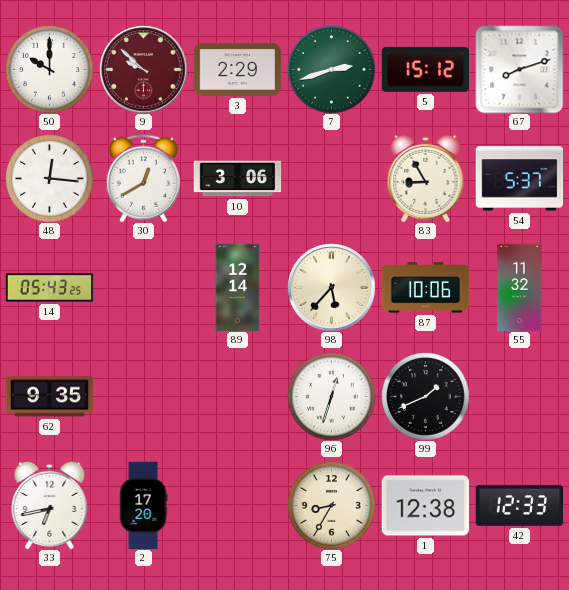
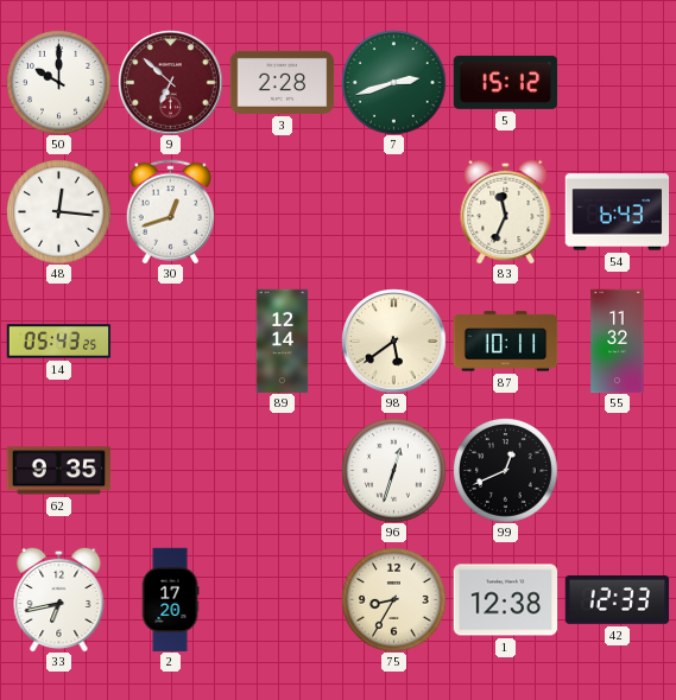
9: 9:52 -> 6:52 (170, 82)
3: 2:29 -> 2:28 (282, 82)
67: 8:12 -> none (519, 69)
30: 12:40 -> 12:42 (170, 211)
10: 3:06 -> none (237, 179)
83: 8:55 -> 11:34 (506, 211)
54: 5:37 -> 6:43 (617, 212)
98: 5:37 -> 5:39 (393, 341)
87: 10:06 -> 10:11 (505, 342)
99: 1:41 -> 12:41 (505, 470)
